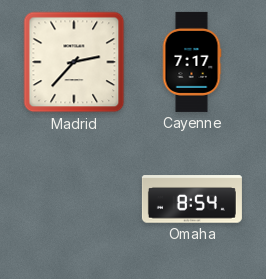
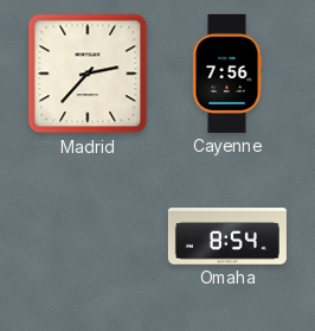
Cayenne: 7:17 -> 7:56 (227, 74)
